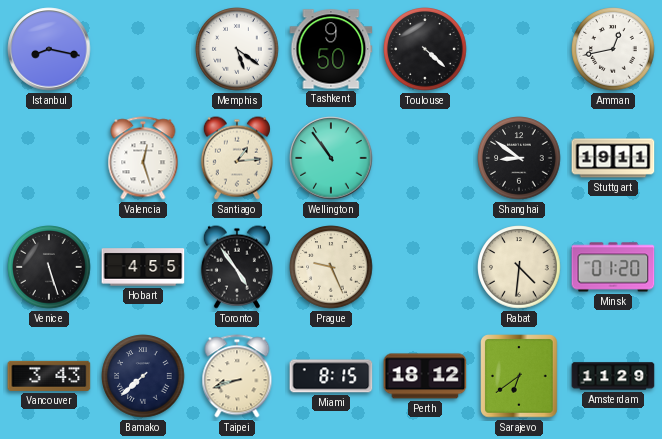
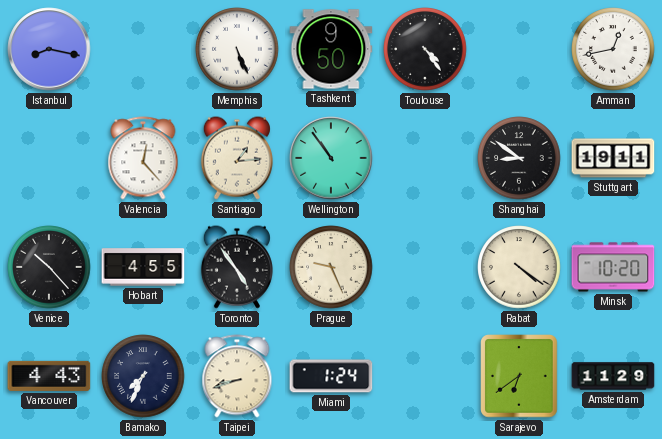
Memphis: 5:21 -> 5:26 (237, 49)
Toulouse: 4:22 -> 4:24 (425, 49)
Valencia: 12:27 -> 12:23 (143, 158)
Venice: 5:27 -> 10:23 (49, 267)
Rabat: 4:31 -> 4:21 (519, 267)
Minsk: 01:20 -> 10:20 (613, 267)
Vancouver: 3:43 -> 4:43 (49, 376)
Bamako: 7:38 -> 7:34 (143, 376)
Miami: 8:15 -> 1:24 (331, 376)
Perth: 18:12 -> none (425, 376)
